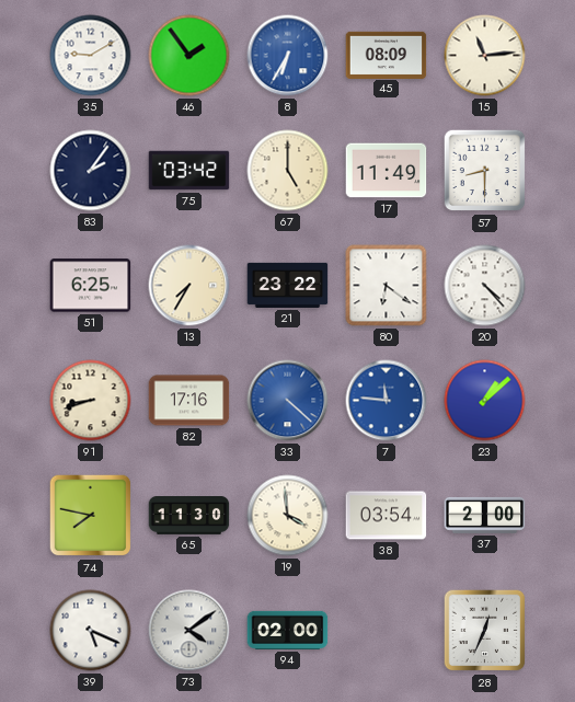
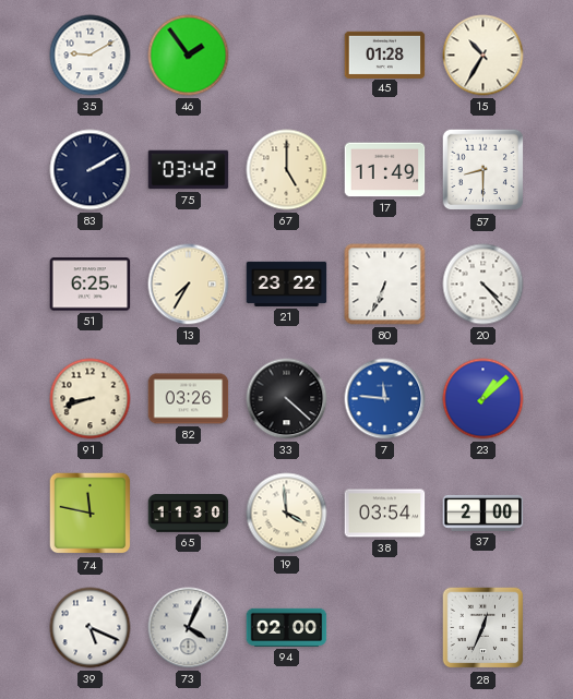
8: 6:35 -> none (288, 56)
45: 08:09 -> 01:28 (385, 55)
15: 11:14 -> 10:35 (484, 56)
83: 2:06 -> 2:10 (91, 170)
80: 6:21 -> 6:34 (385, 285)
82: 17:16 -> 03:26 (189, 399)
33 dial: blue -> black (287, 399)
74: 7:47 -> 11:47 (91, 514)
73: 4:09 -> 4:04 (189, 628)
